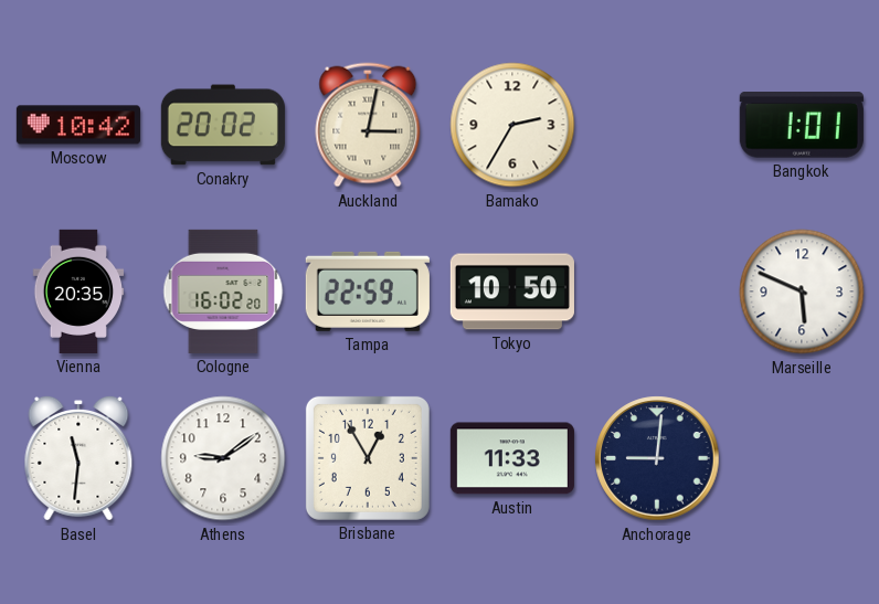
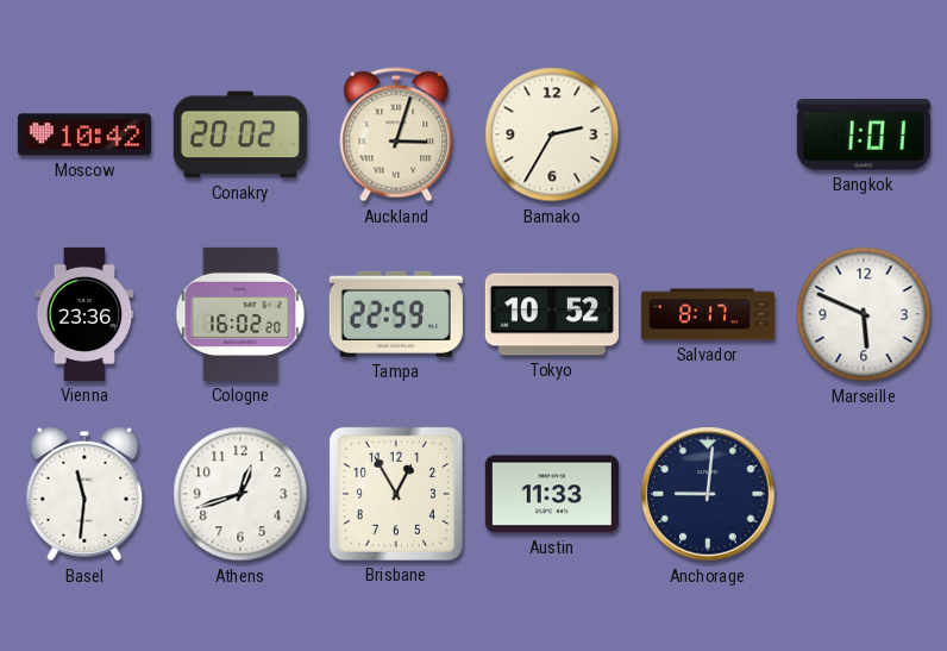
Auckland: 3:02 -> 3:03 (396, 134)
Vienna: 20:35 -> 23:36 (84, 314)
Tokyo: 10:50 -> 10:52 (552, 314)
Salvador: none -> 8:17 (707, 314)
Athens: 9:09 -> 12:42 (240, 494)
